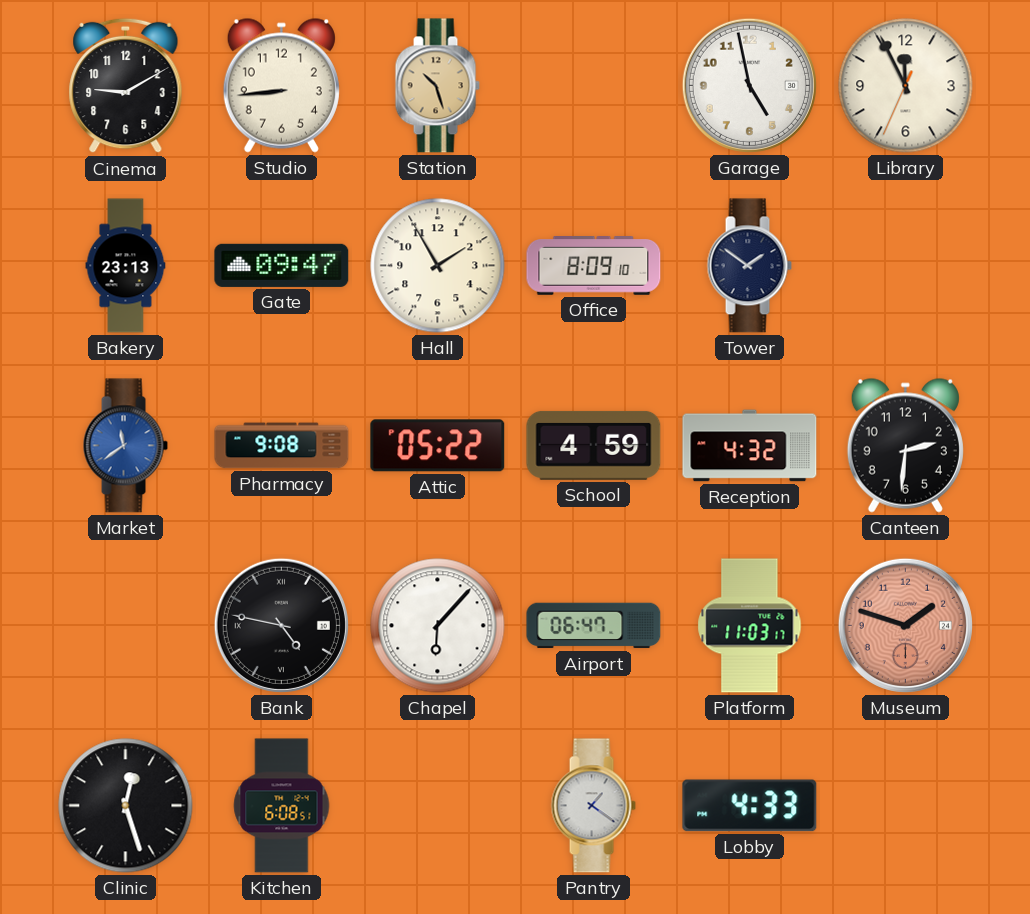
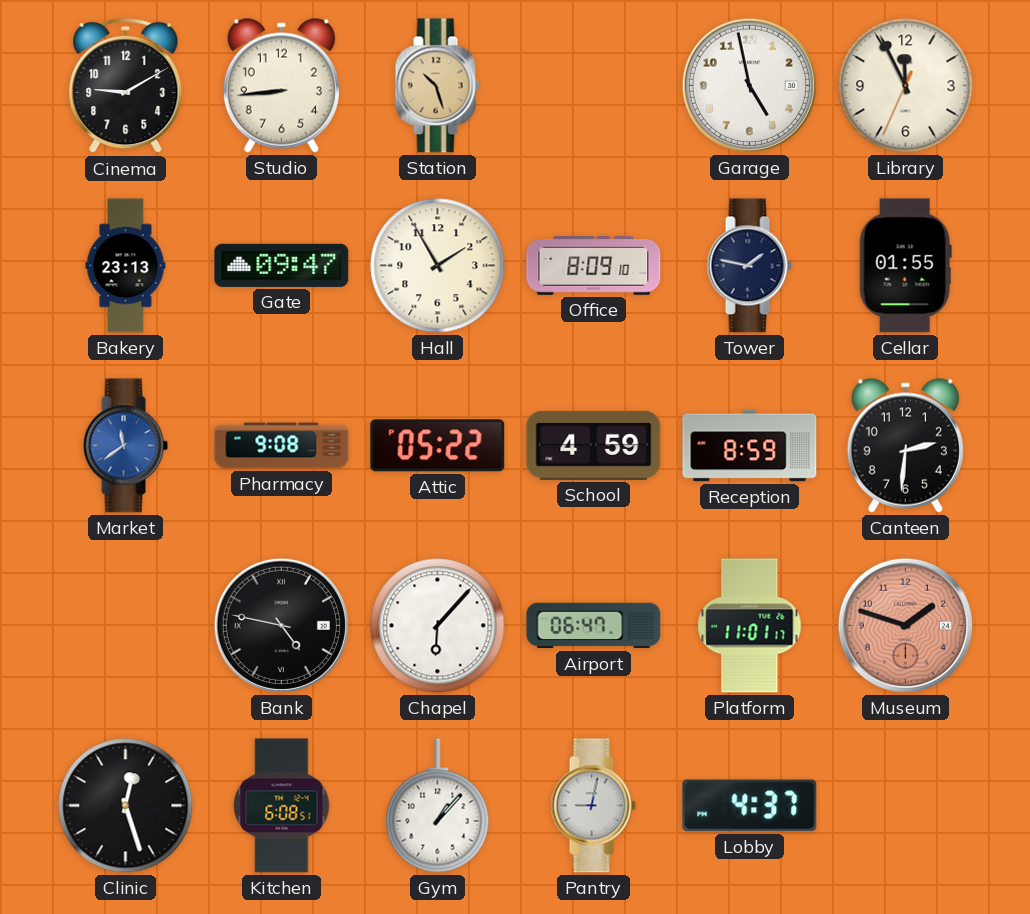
Tower: 1:51 -> 1:47 (749, 266)
Cellar: none -> 01:55 (905, 266)
Reception: 4:32 -> 8:59 (750, 446)
Platform: 11:03 -> 11:01 (750, 626)
Gym: none -> 1:07 (438, 806)
Pantry: 1:21 -> 9:02 (593, 806)
Lobby: 4:33 -> 4:37 (750, 806)
